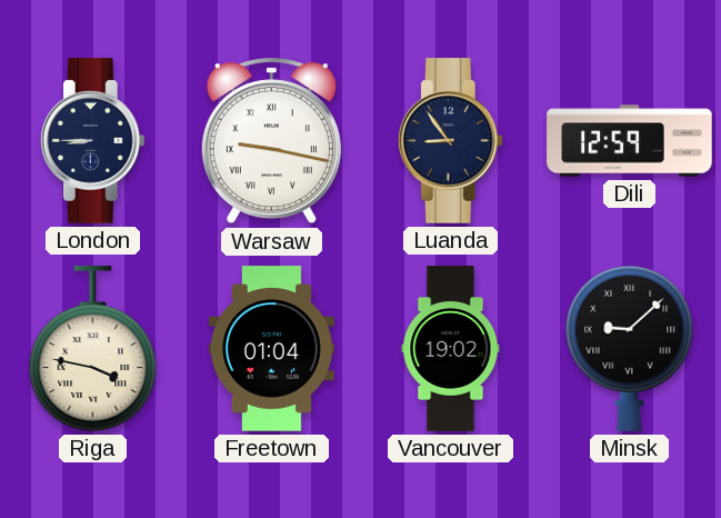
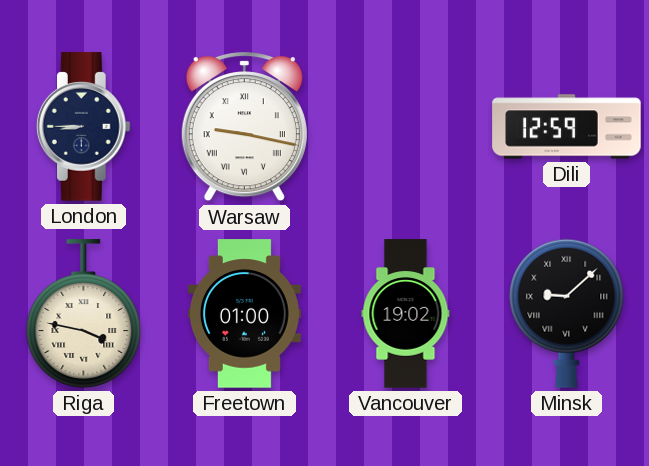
Luanda: 8:54 -> none (450, 141)
Freetown: 01:04 -> 01:00 (244, 314)
